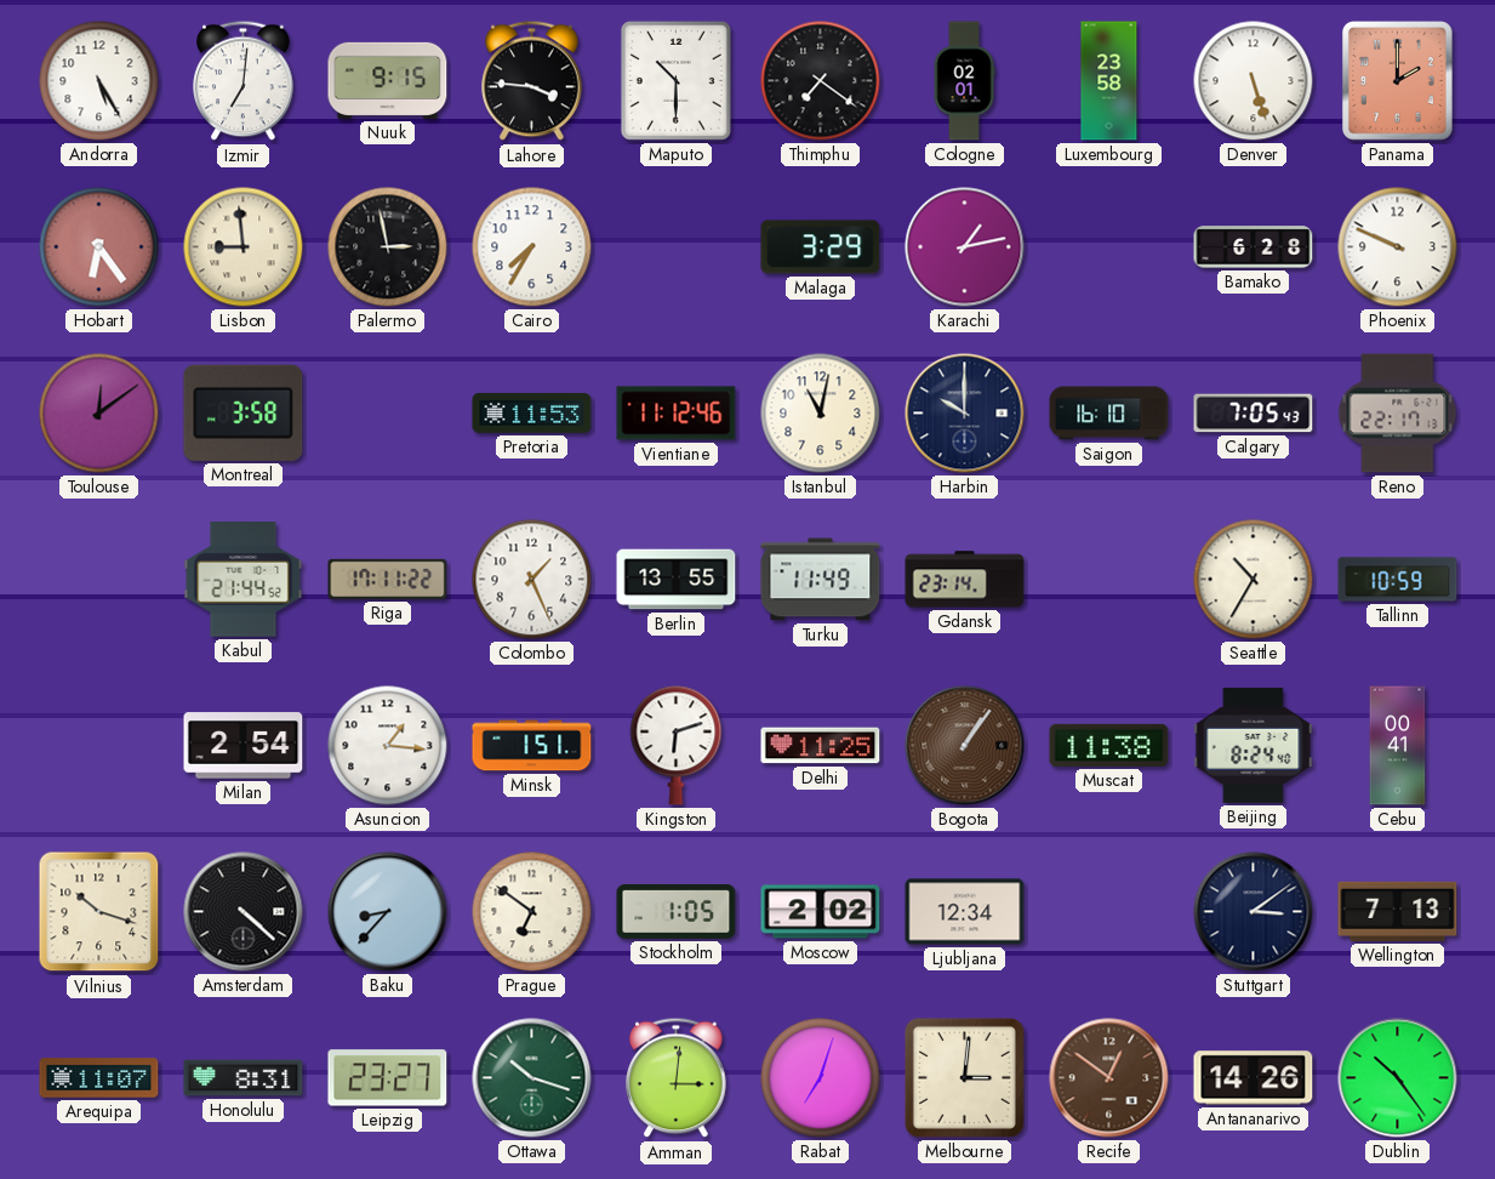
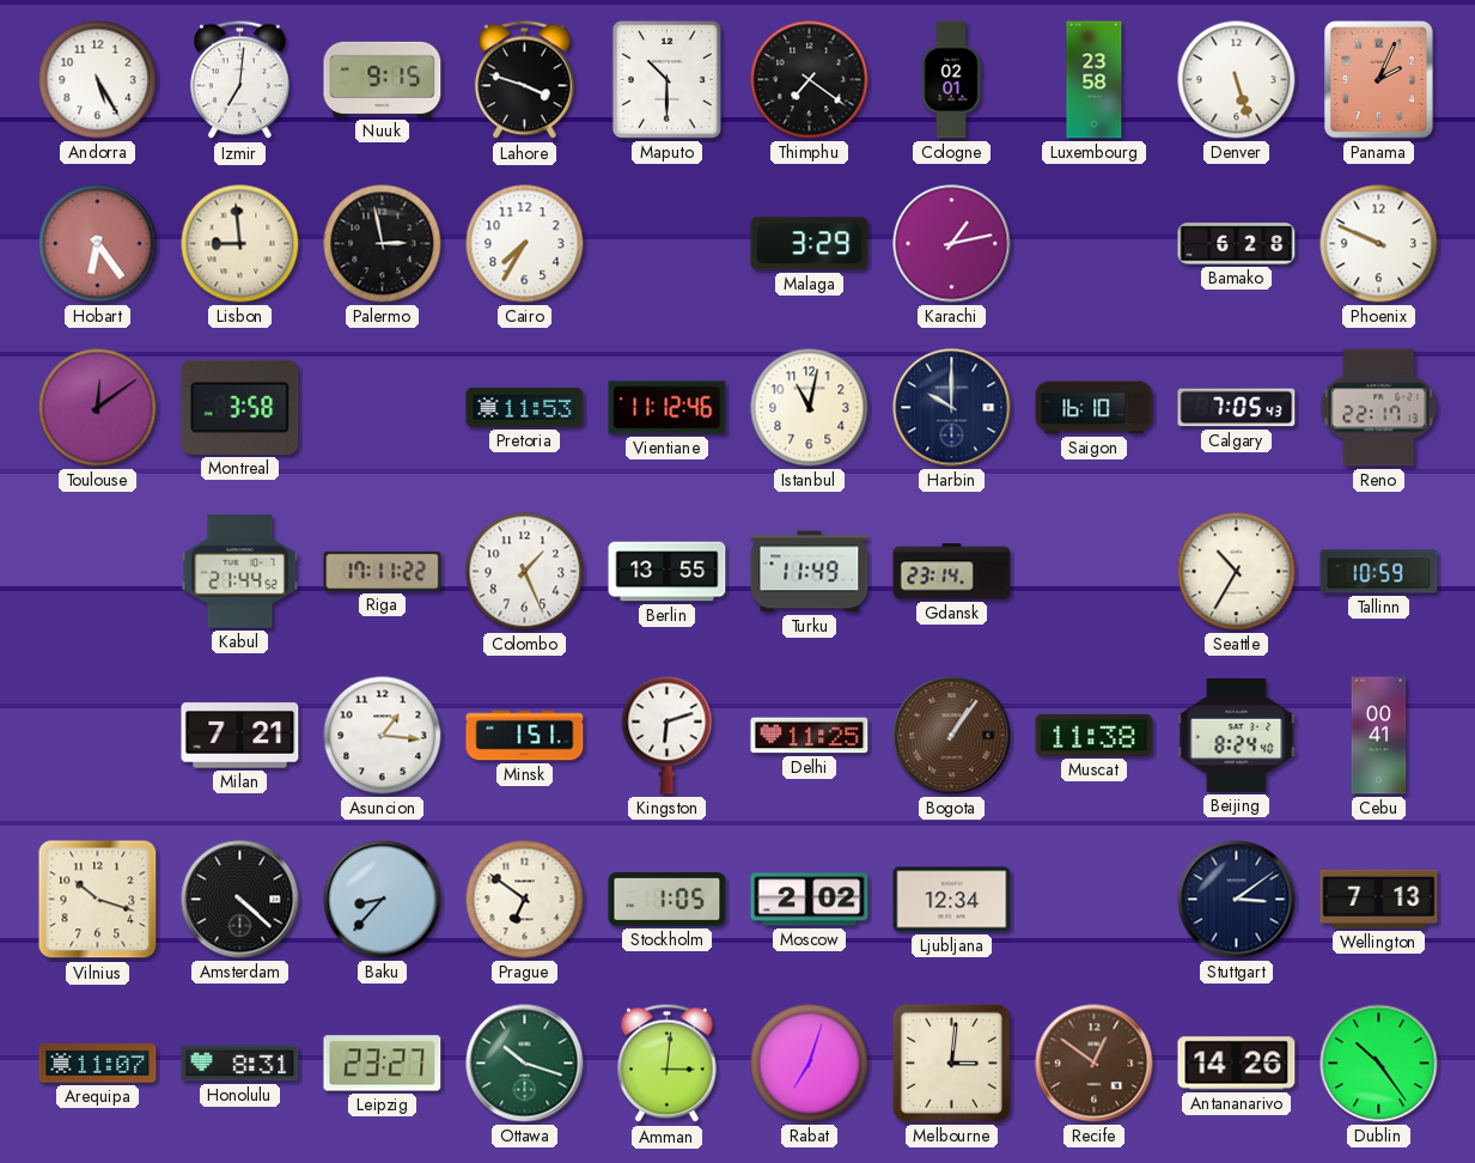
Lahore: 3:46 -> 3:48 (525, 80)
Panama: 2:00 -> 2:04 (1379, 80)
Milan: 2:54 -> 7:21 (240, 736)
